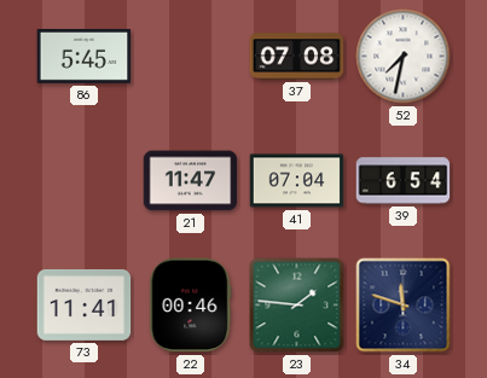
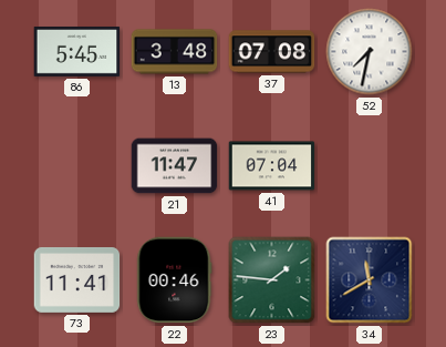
13: none -> 3:48 (175, 52)
39: 6:54 -> none (404, 181)
34: 11:48 -> 11:40 (370, 280)
